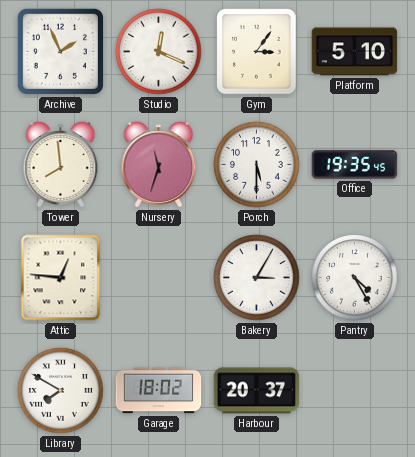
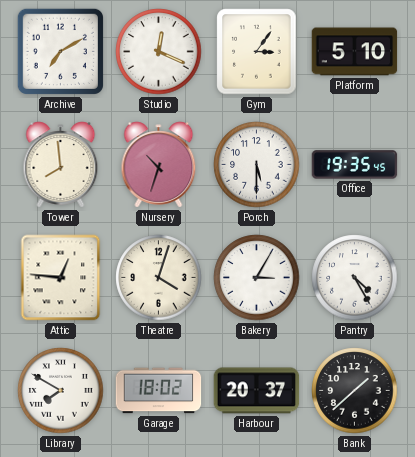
Archive: 1:56 -> 7:10 (60, 51)
Nursery: 11:33 -> 10:33 (159, 165)
Theatre: none -> 4:03 (159, 278)
Bank: none -> 1:38 (355, 391)
